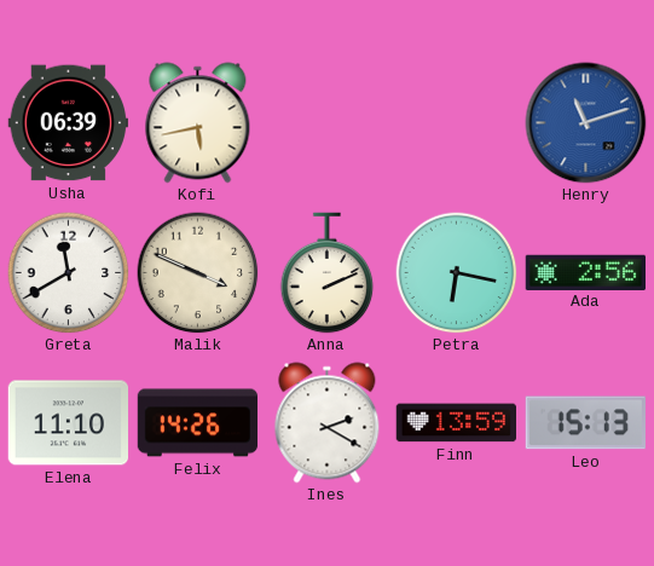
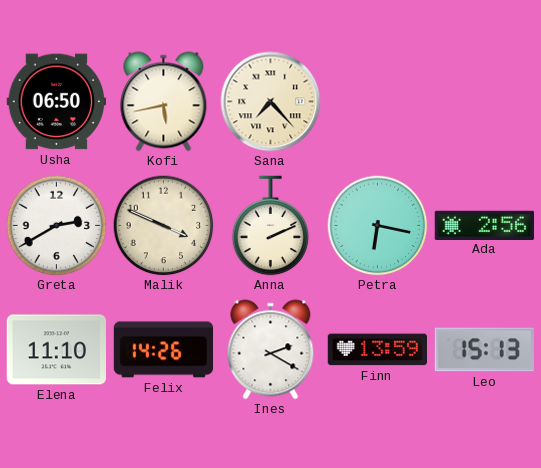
Usha: 06:39 -> 06:50 (57, 102)
Sana: none -> 7:23 (271, 102)
Henry: 11:12 -> none (586, 123)
Greta: 11:40 -> 2:40 (57, 226)
